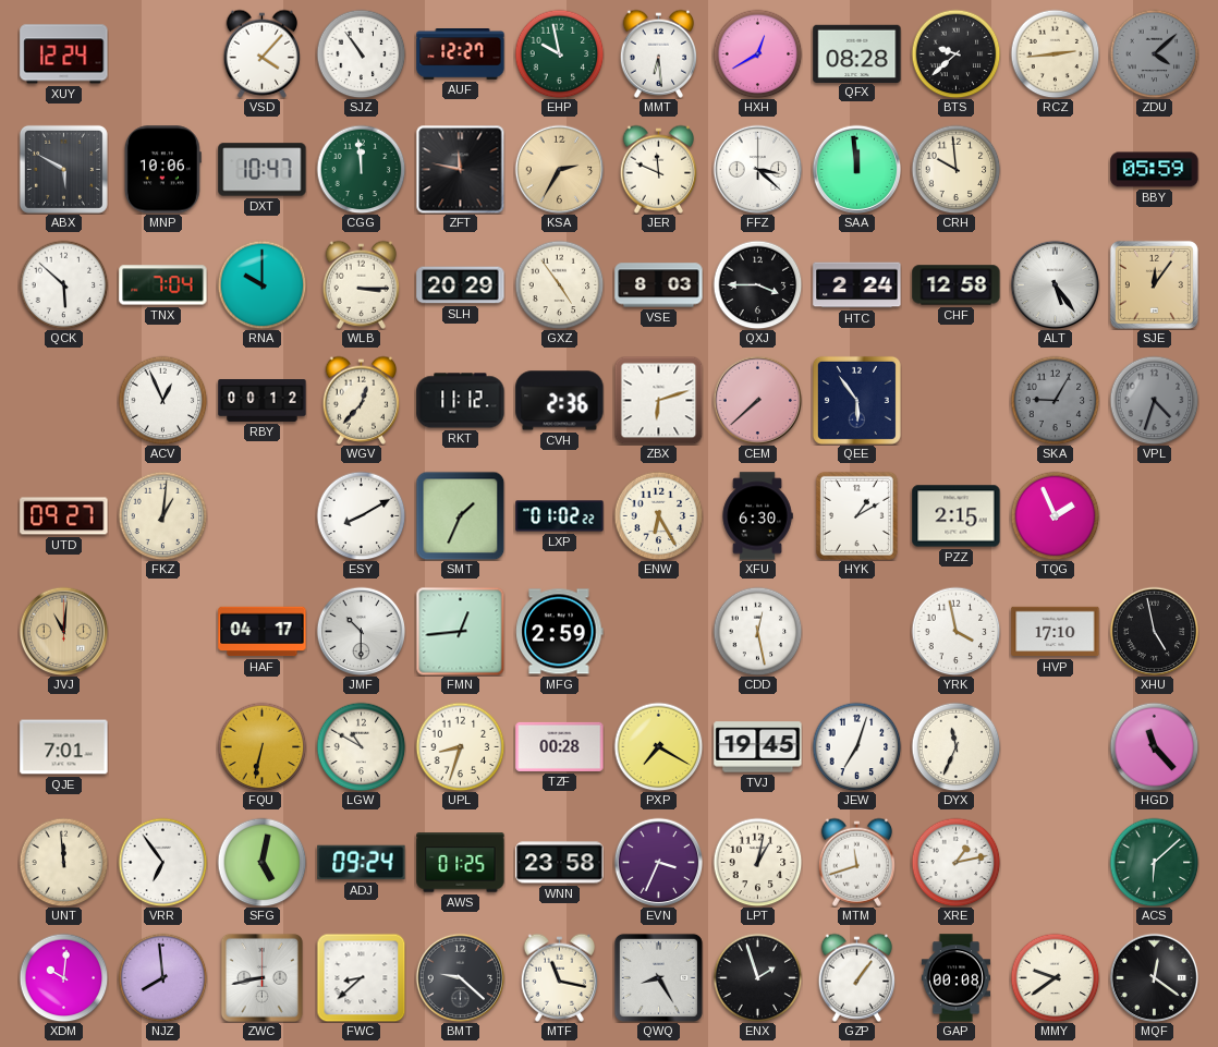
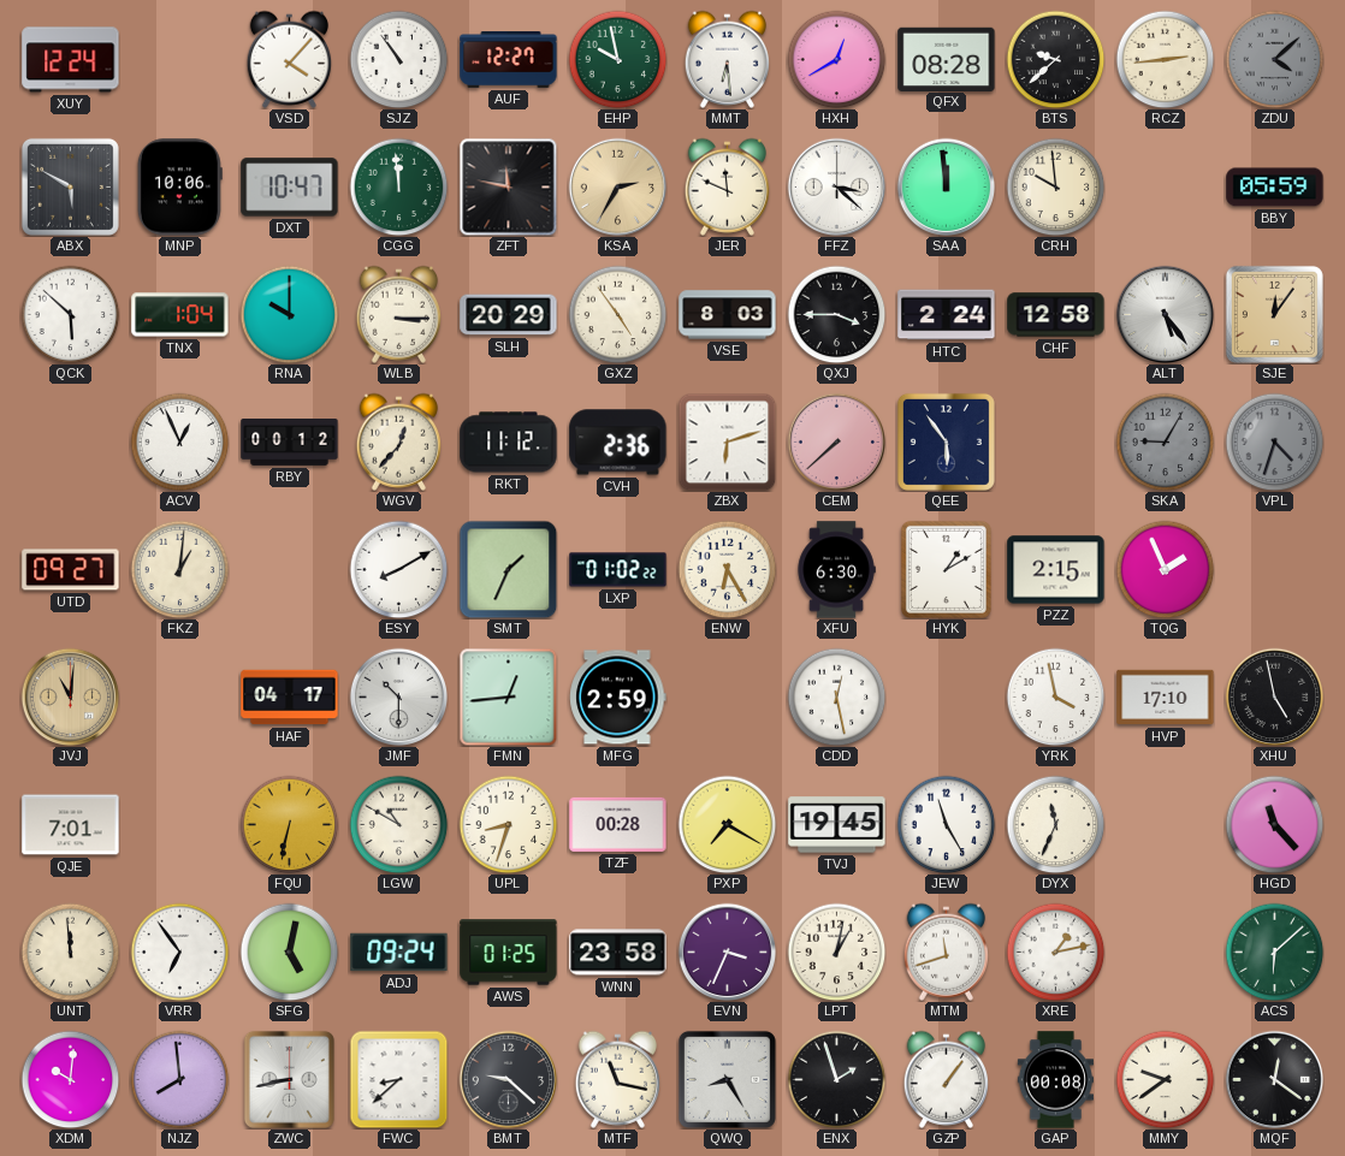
TNX: 7:04 -> 1:04 (180, 315)
JEW: 7:03 -> 11:25 (946, 824)
